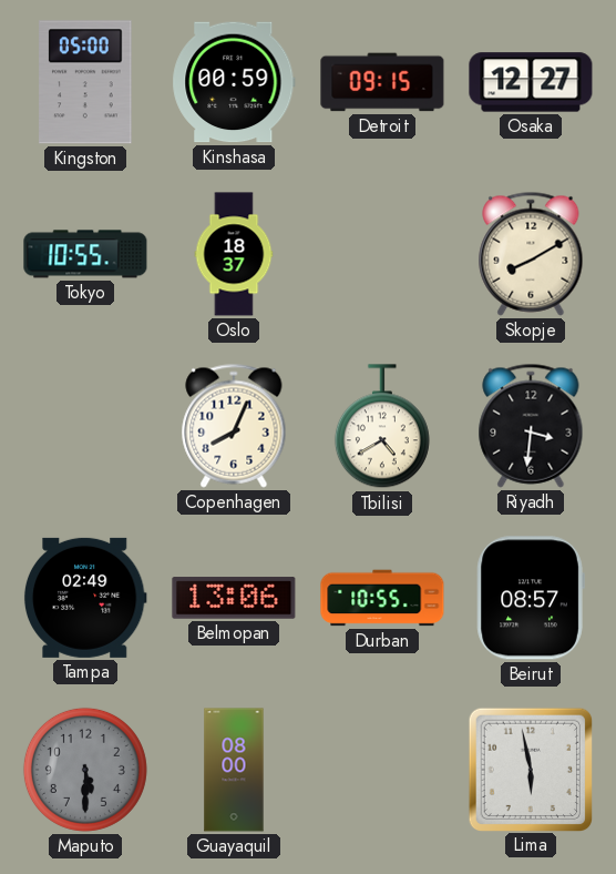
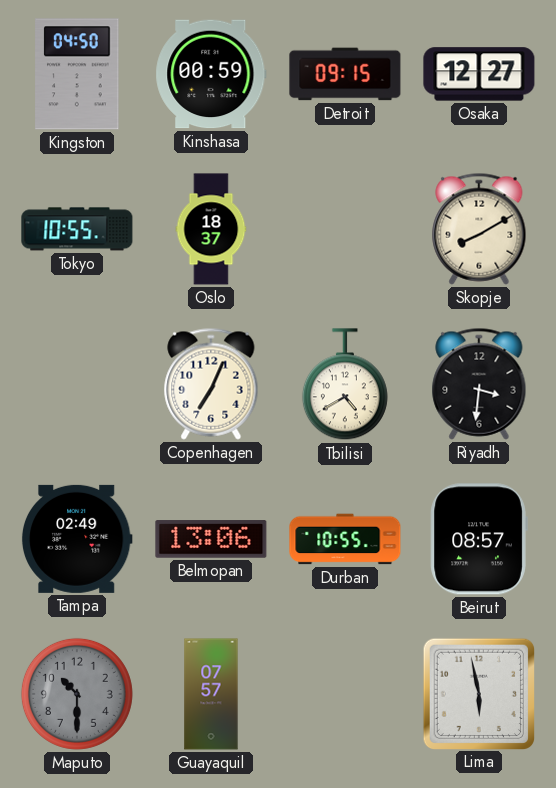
Kingston: 05:00 -> 04:50 (77, 74)
Copenhagen: 8:04 -> 7:04 (211, 384)
Maputo: 5:30 -> 10:30 (77, 694)
Guayaquil: 08:00 -> 07:57 (211, 694)
